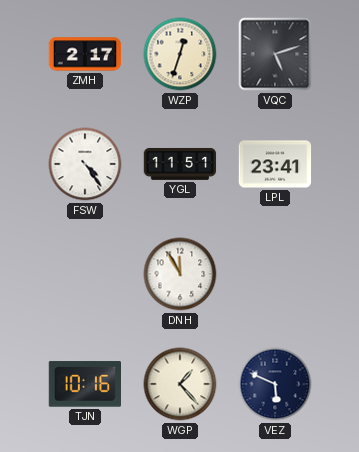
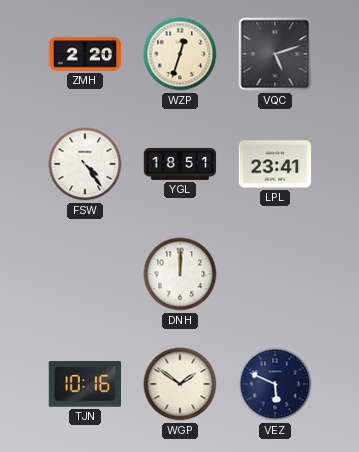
ZMH: 2:17 -> 2:20 (85, 54)
YGL: 11:51 -> 18:51 (180, 164)
DNH: 11:55 -> 12:00 (180, 274)
WGP: 1:23 -> 1:51 (180, 384)
